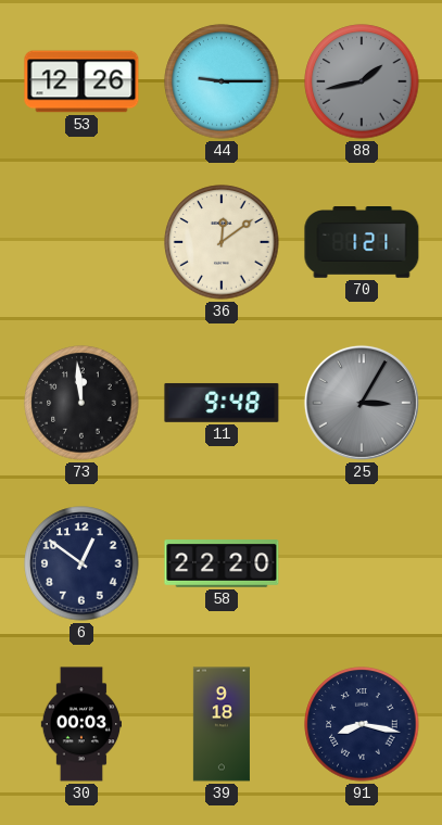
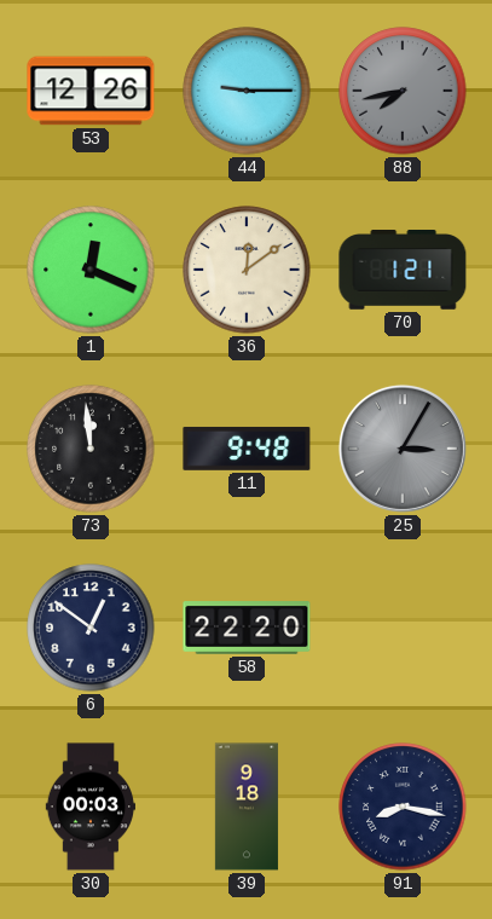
88: 1:43 -> 7:43 (403, 91)
1: none -> 12:19 (91, 270)
